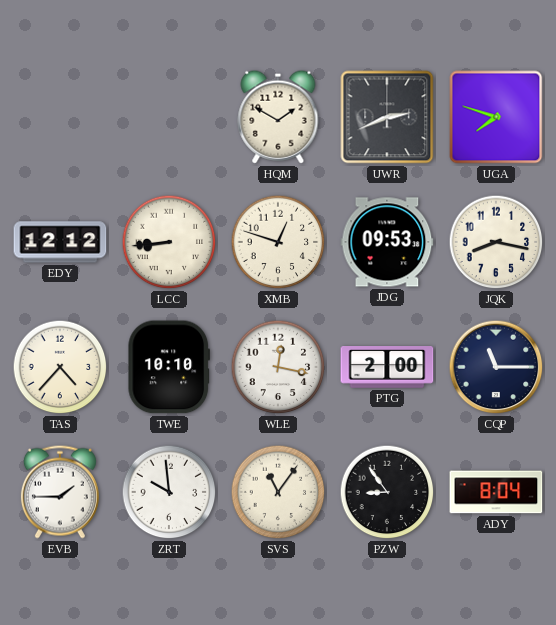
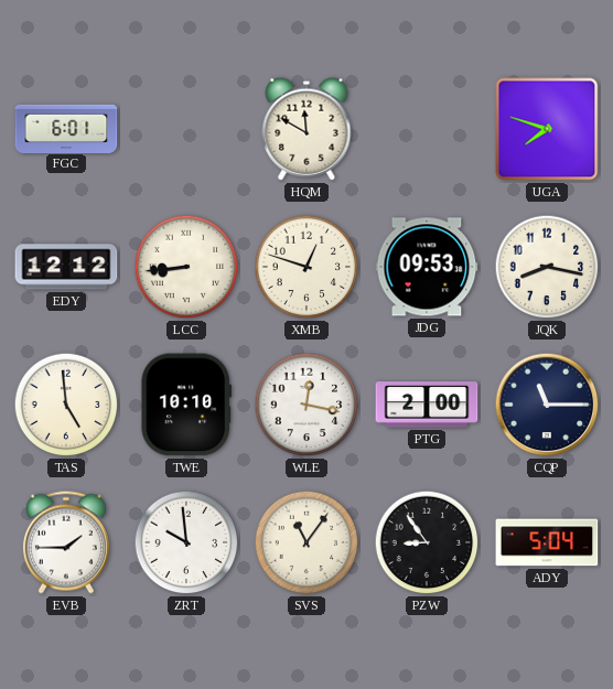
FGC: none -> 6:01 (66, 128)
HQM: 1:50 -> 11:50 (306, 129)
UWR: 2:41 -> none (387, 117)
TAS: 4:37 -> 4:59 (66, 405)
ADY: 8:04 -> 5:04 (547, 542)
